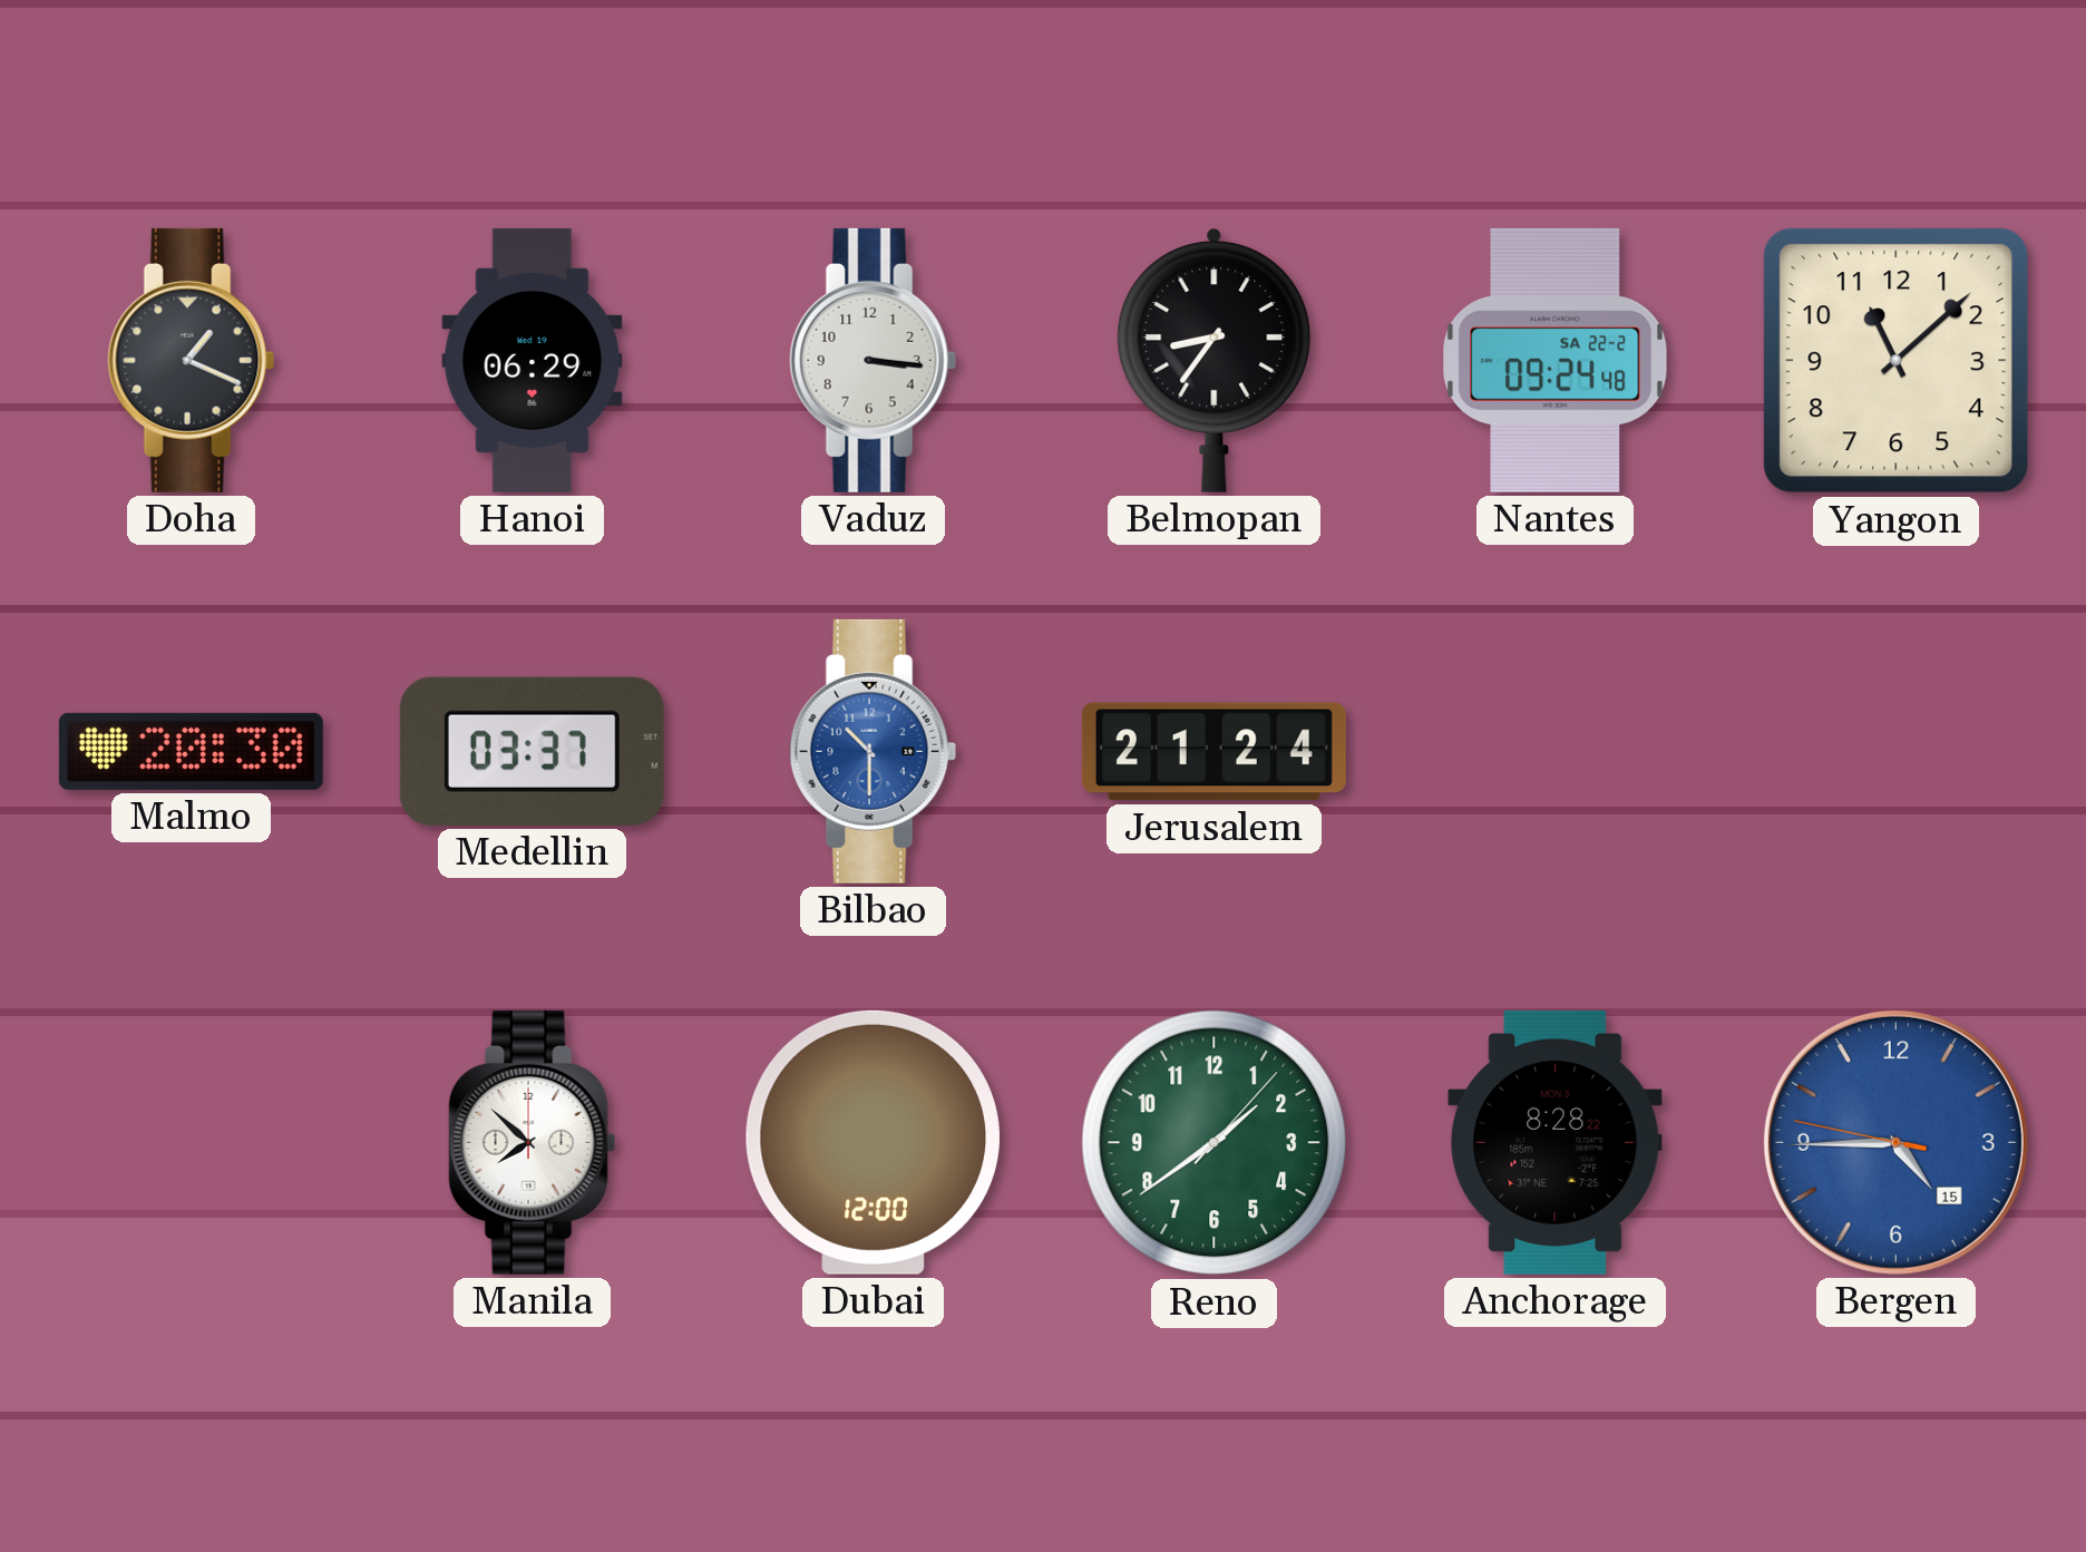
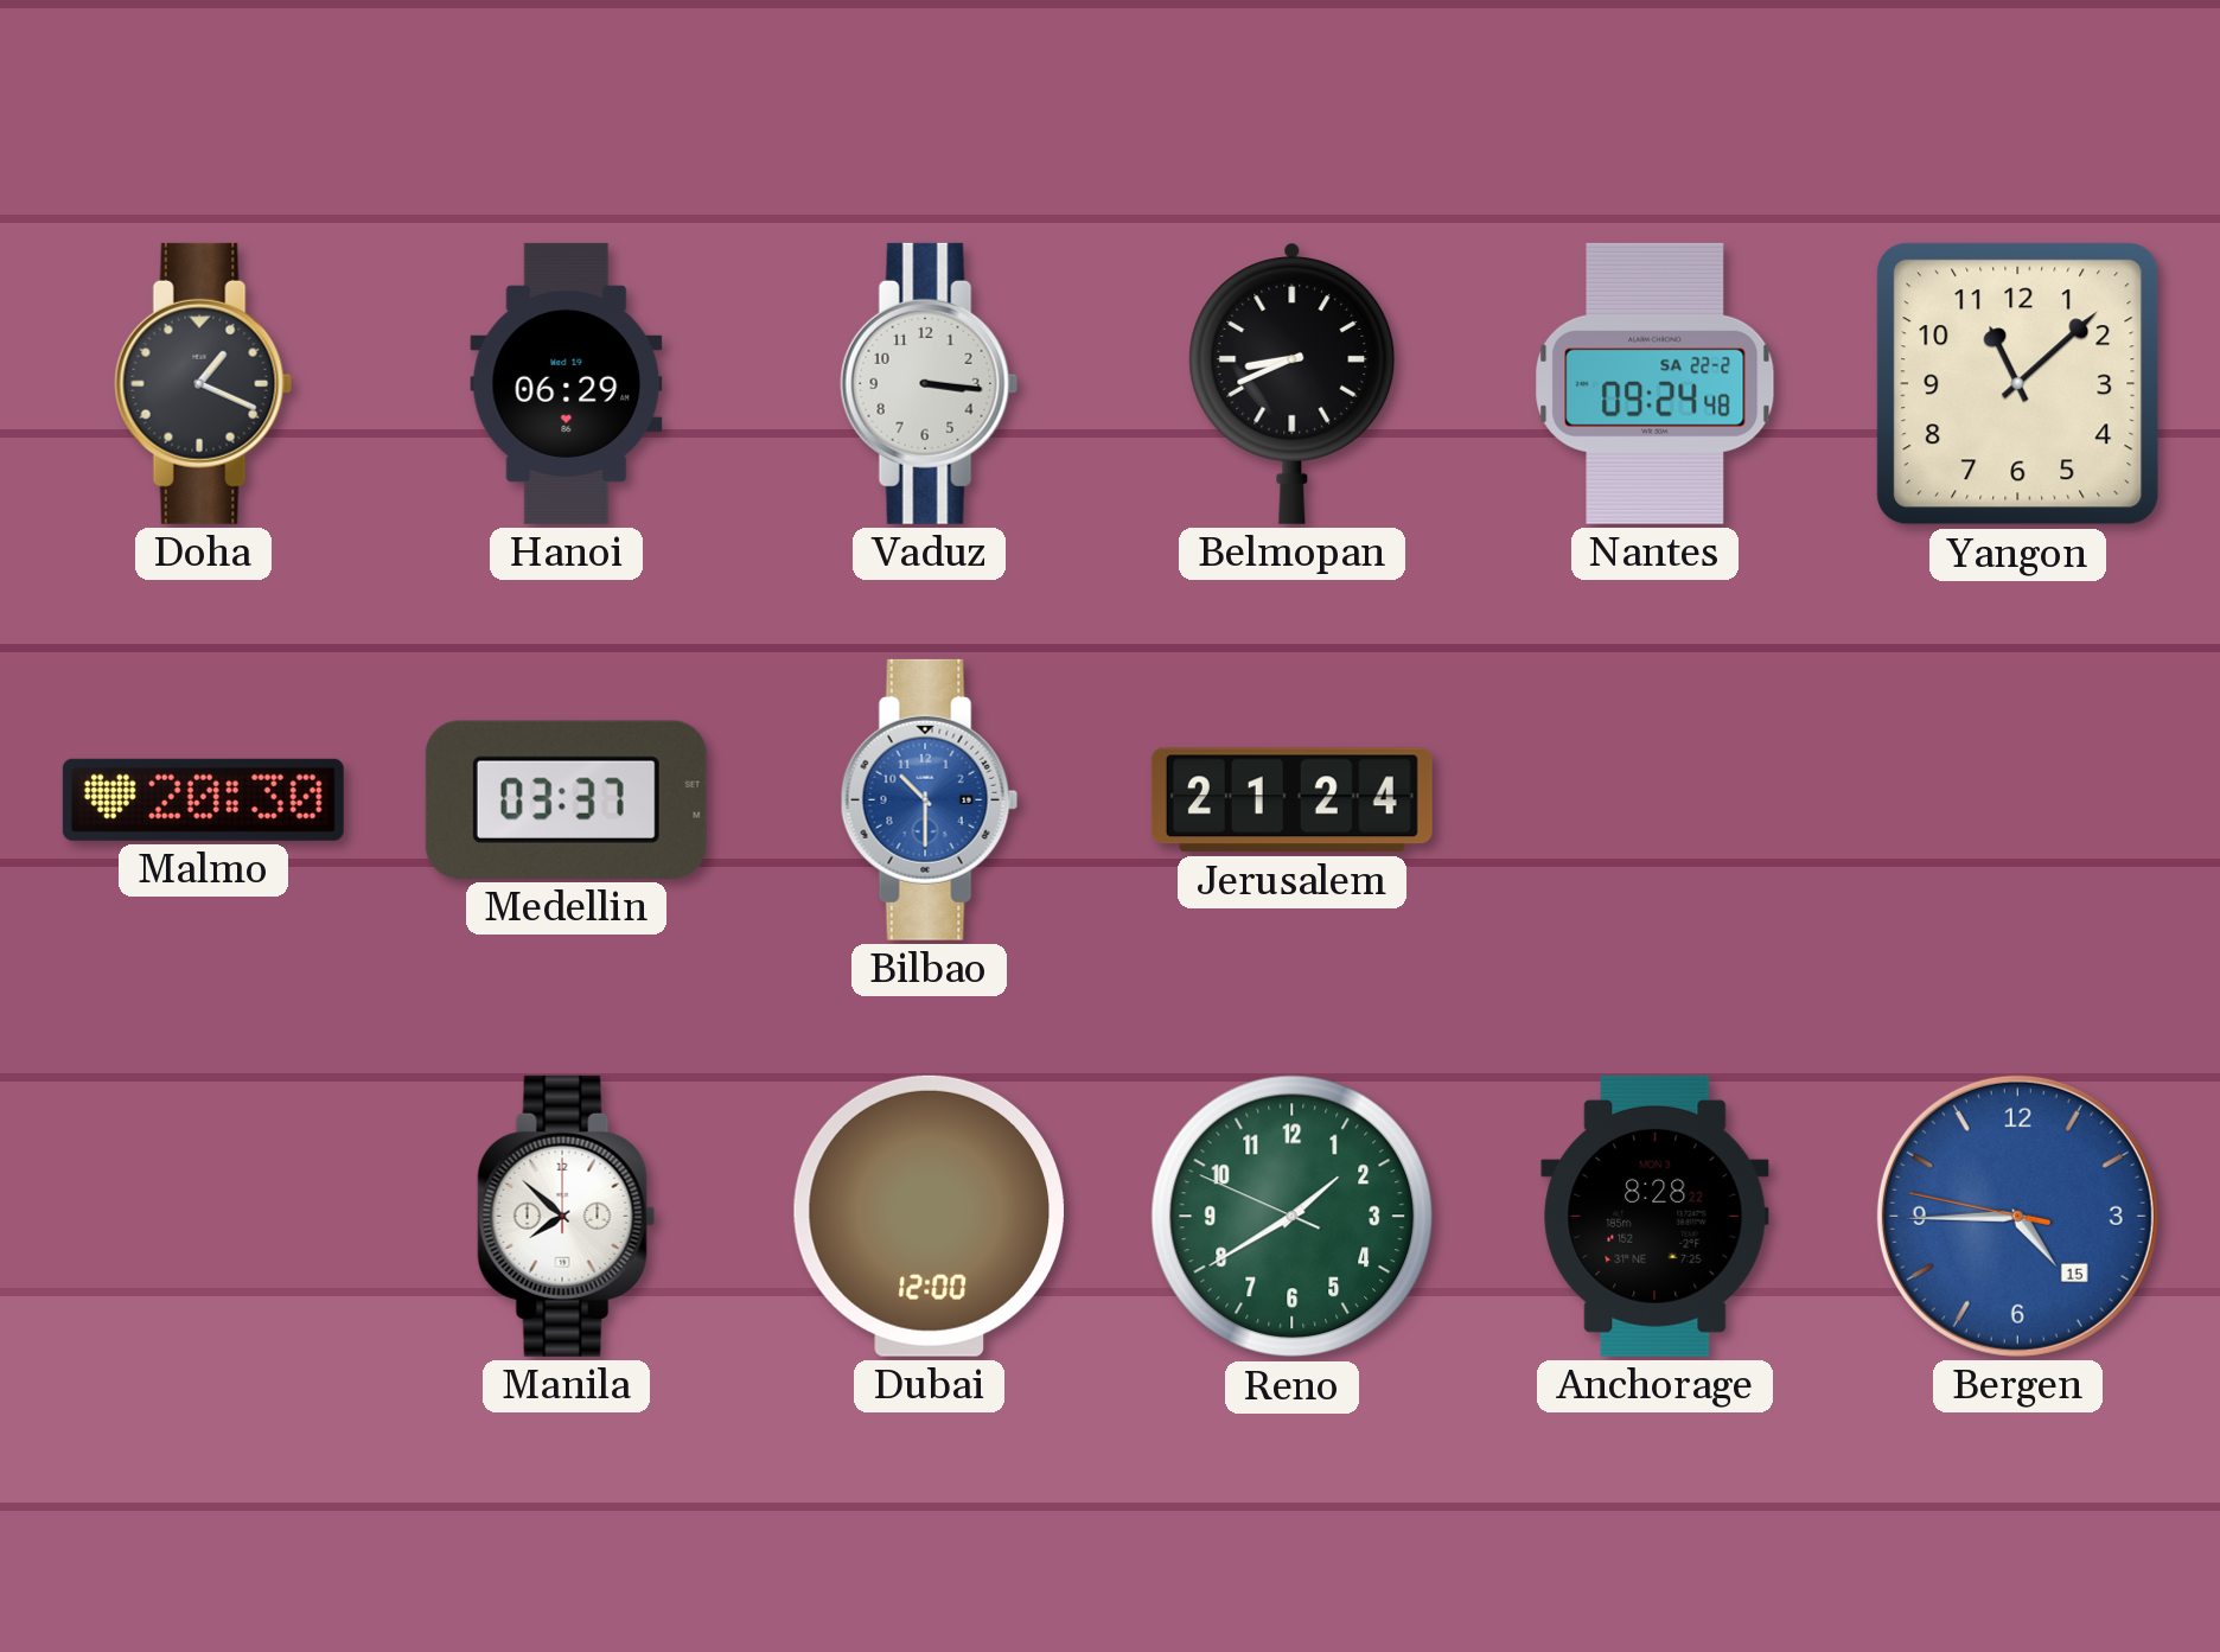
Belmopan: 8:36 -> 8:41 (1293, 383)
Reno: 1:39:07 -> 1:39:49 (1293, 1217)
